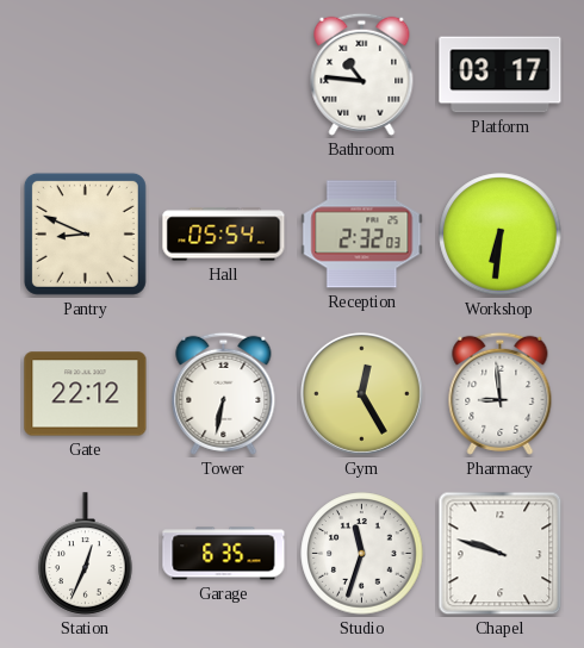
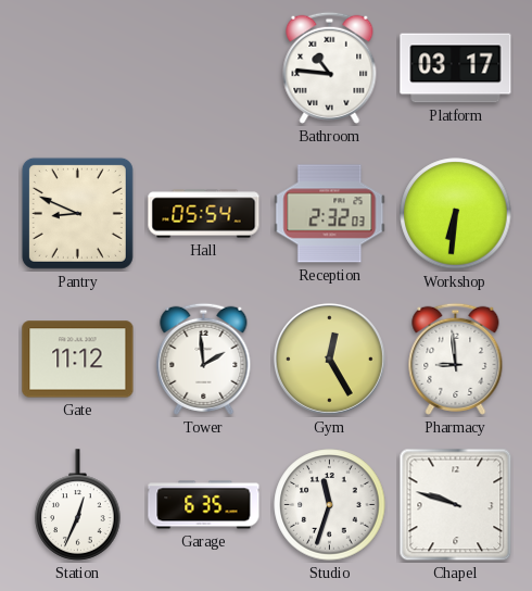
Gate: 22:12 -> 11:12 (78, 360)
Tower: 6:32 -> 1:59 (204, 359)
